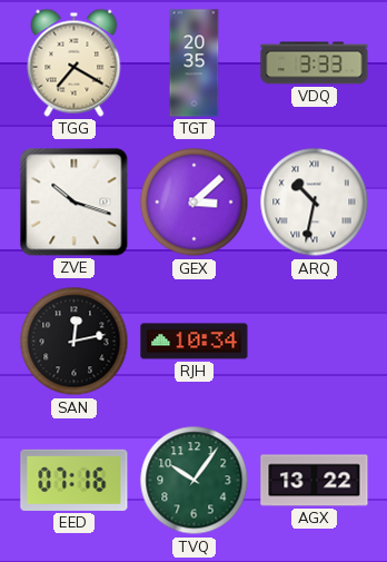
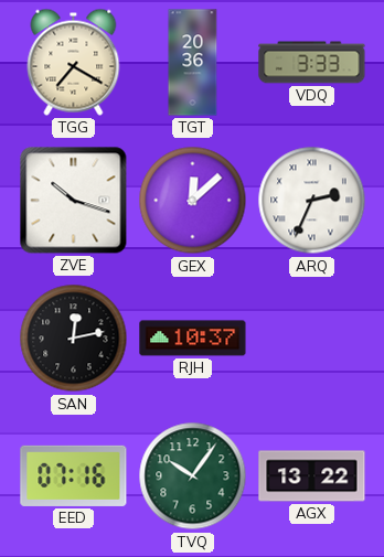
TGT: 20:35 -> 20:36 (193, 63)
GEX: 3:08 -> 12:08 (193, 201)
ARQ: 10:32 -> 2:34 (312, 201)
RJH: 10:34 -> 10:37 (193, 339)
